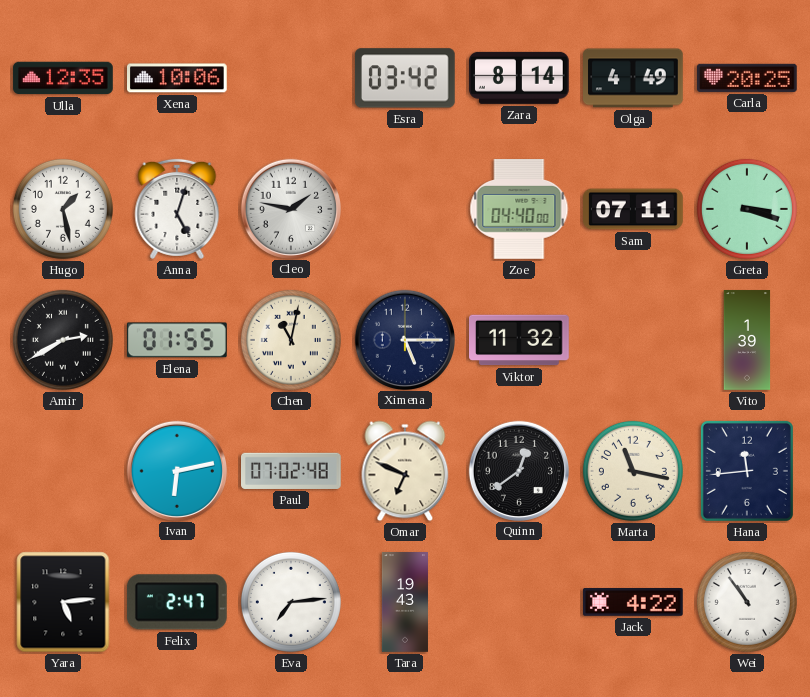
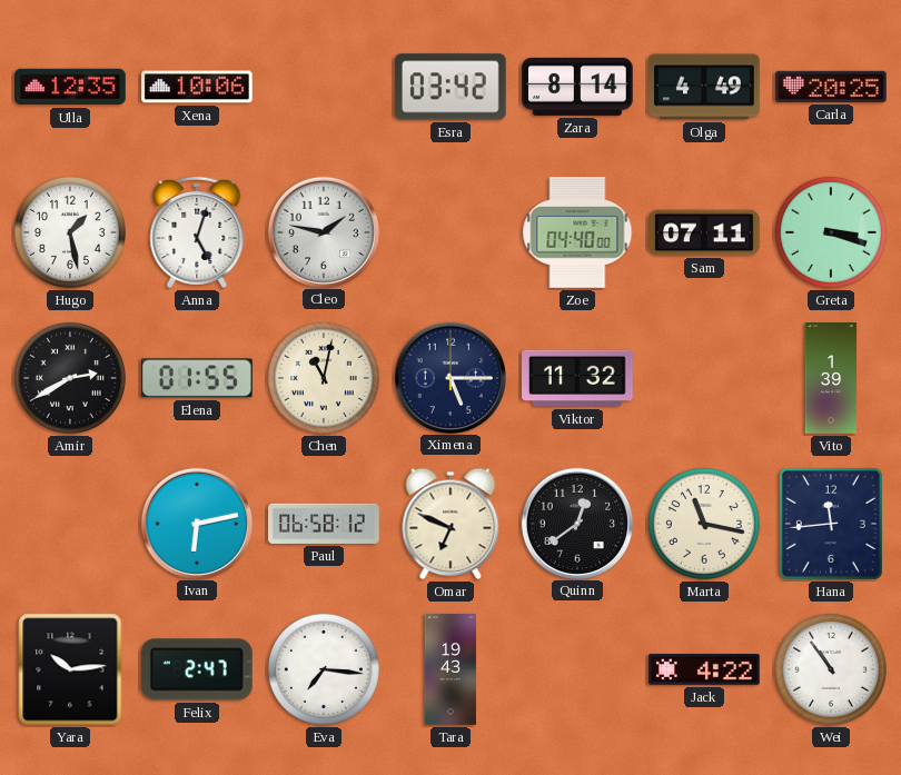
Paul: 07:02 -> 06:58 (325, 524)
Yara: 5:14 -> 10:14 (70, 669)
Eva: 7:14 -> 7:16 (324, 669)
